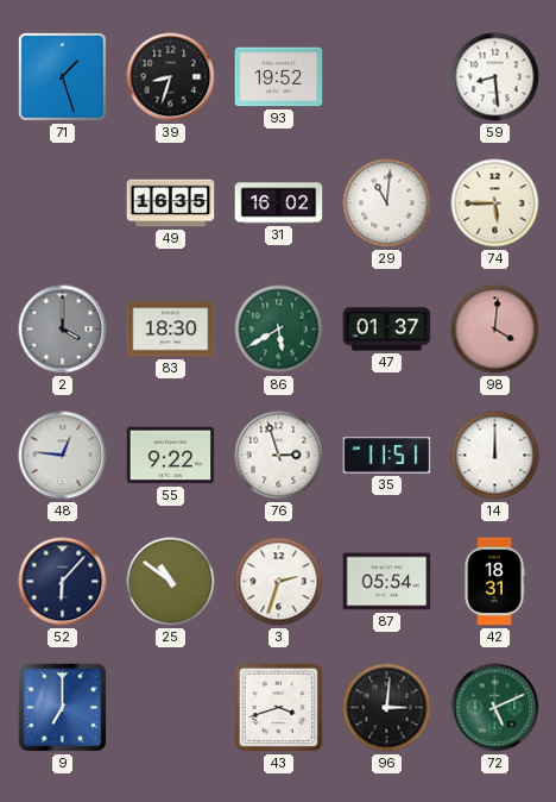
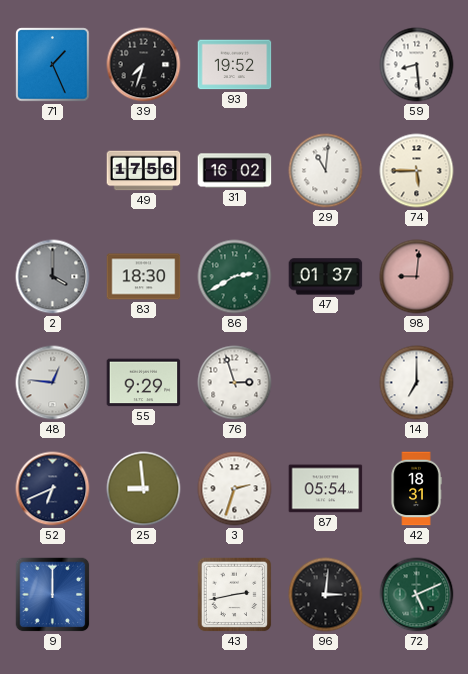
71: 1:27 -> 1:26 (53, 65)
39: 8:33 -> 7:33 (144, 65)
49: 16:35 -> 17:56 (144, 171)
86: 5:40 -> 2:40 (235, 277)
98: 4:01 -> 9:01 (417, 277)
55: 9:22 -> 9:29 (144, 383)
35: 11:51 -> none (387, 456)
14: 12:00 -> 7:00 (417, 383)
52: 6:07 -> 6:41 (53, 489)
25: 10:51 -> 8:59 (144, 489)
9: 7:00 -> 12:00 (53, 595)
43: 3:42 -> 2:43 (235, 595)
